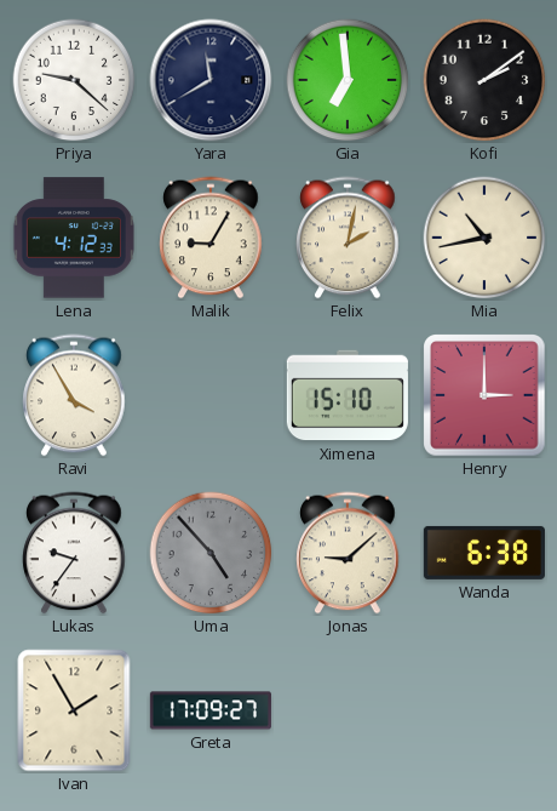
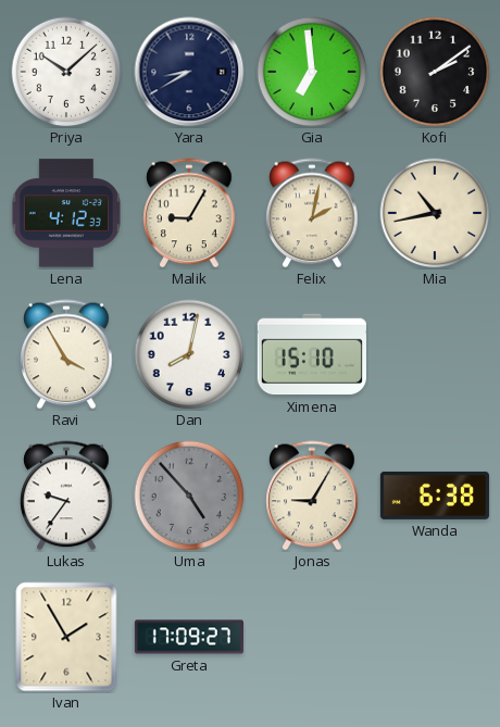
Priya: 9:22 -> 10:08 (66, 72)
Yara: 11:40 -> 8:40 (189, 72)
Dan: none -> 8:02 (189, 354)
Henry: 3:00 -> none (486, 396)
Jonas: 9:08 -> 9:05 (312, 496)
